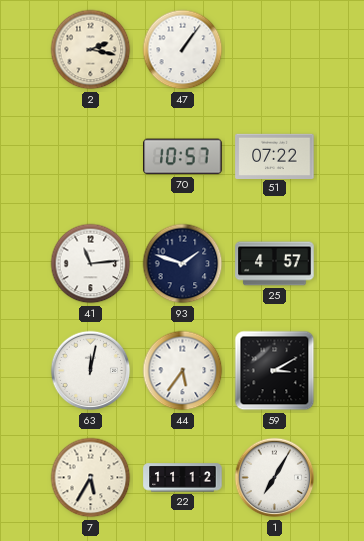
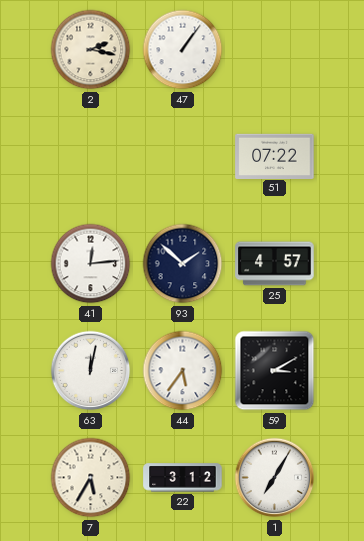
70: 10:57 -> none (183, 157)
41: 11:14 -> 12:14 (91, 264)
93: 1:48 -> 1:52 (183, 264)
22: 11:12 -> 3:12 (183, 478)
